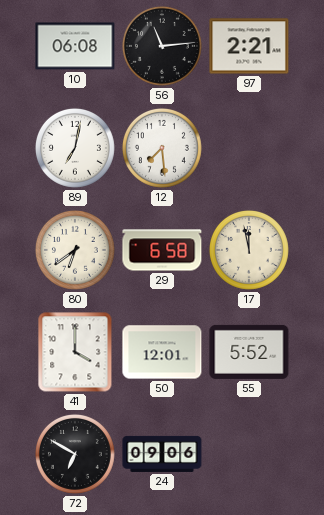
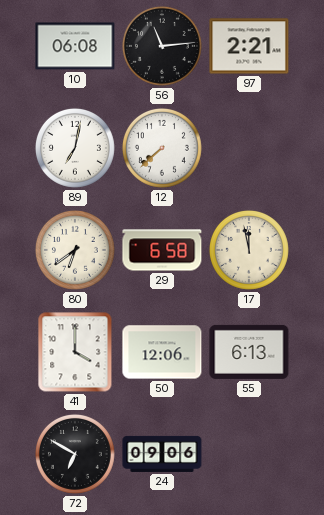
12: 7:29 -> 7:38 (162, 148)
50: 12:01 -> 12:06 (162, 352)
55: 5:52 -> 6:13 (249, 352)
